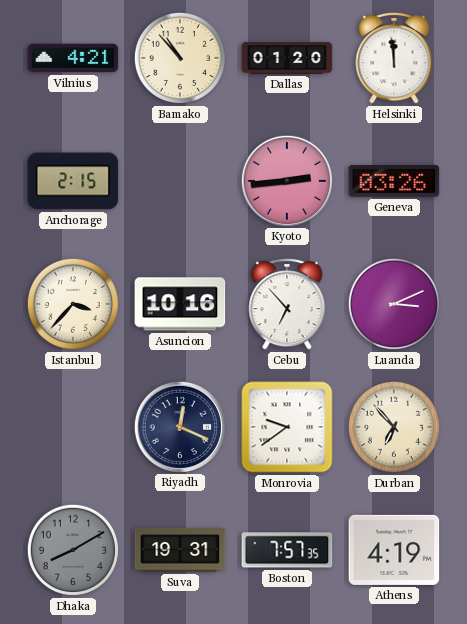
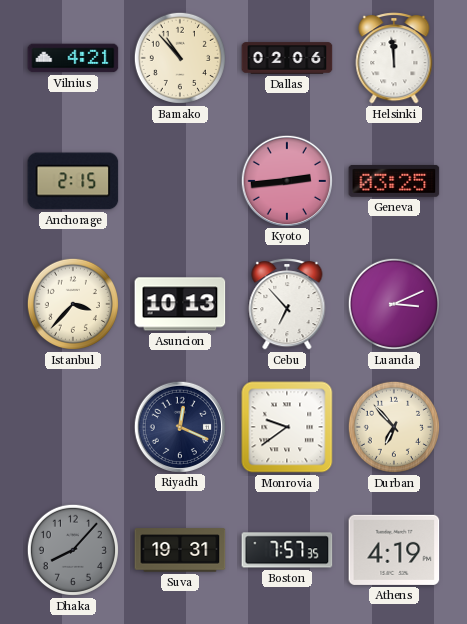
Dallas: 01:20 -> 02:06 (287, 58)
Geneva: 03:26 -> 03:25 (394, 181)
Asuncion: 10:16 -> 10:13 (180, 304)
Dhaka: 8:10 -> 8:07 (73, 550)
